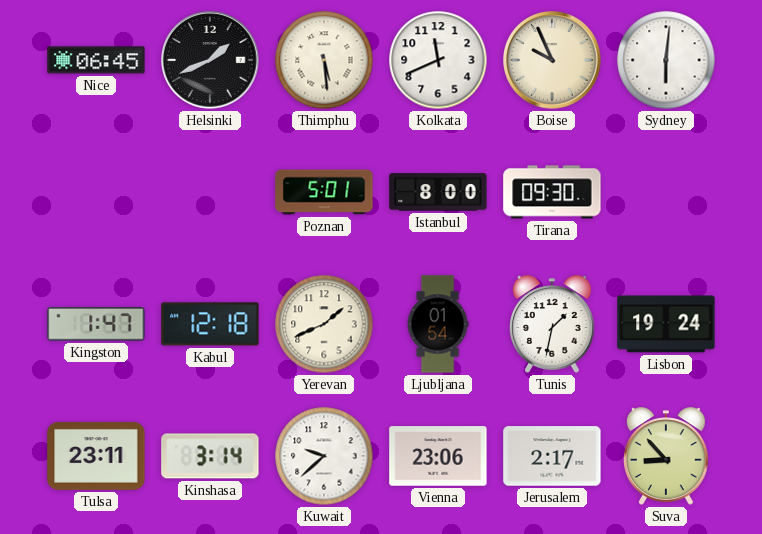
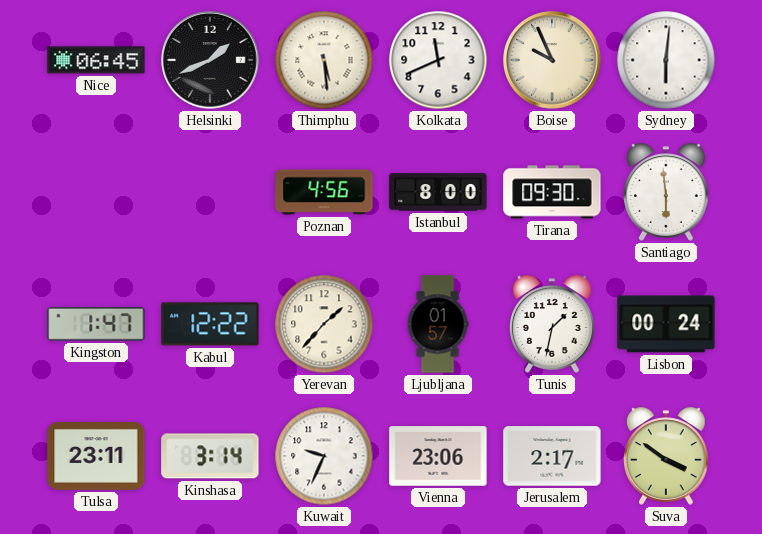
Poznan: 5:01 -> 4:56 (324, 192)
Santiago: none -> 5:59 (666, 192)
Kabul: 12:18 -> 12:22 (210, 324)
Yerevan: 1:41 -> 1:37 (324, 324)
Ljubljana: 01:54 -> 01:57 (438, 324)
Lisbon: 19:24 -> 00:24 (666, 324)
Kuwait: 9:38 -> 9:34 (324, 456)
Suva: 8:53 -> 3:51 (666, 456)
